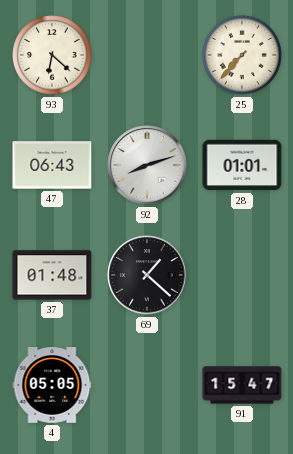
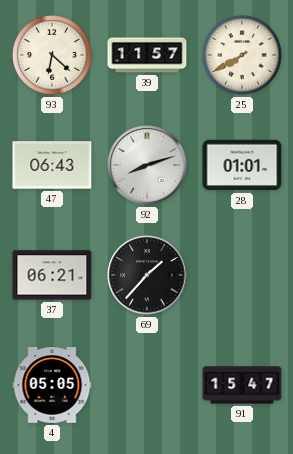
39: none -> 11:57 (147, 55)
25: 7:37 -> 7:40 (242, 55)
37: 01:48 -> 06:21 (52, 275)
69: 1:22 -> 1:37 (147, 275)
